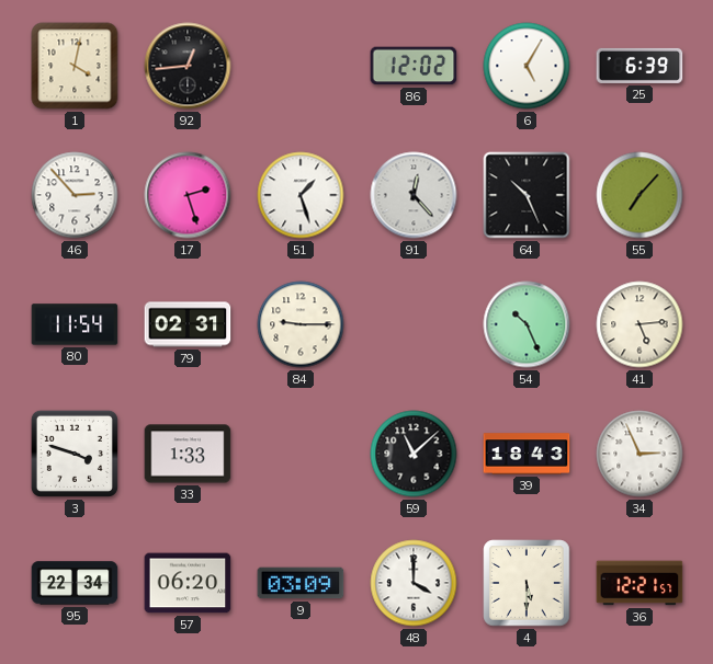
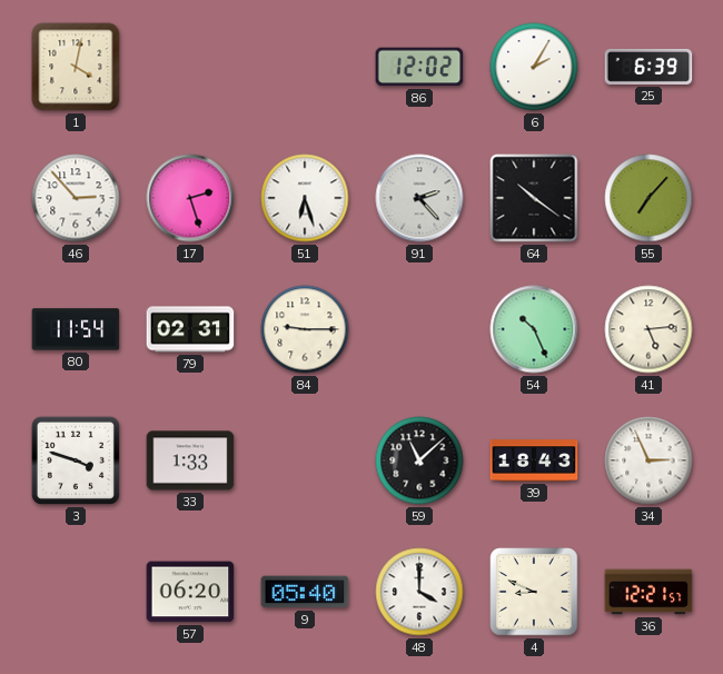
92: 12:44 -> none (188, 66)
6: 5:05 -> 2:05 (534, 67)
51: 1:27 -> 6:27 (305, 198)
91: 12:23 -> 2:23 (419, 198)
64: 10:26 -> 10:21 (534, 198)
95: 22:34 -> none (75, 583)
9: 03:09 -> 05:40 (305, 592)
4: 5:30 -> 8:49 (534, 592)
